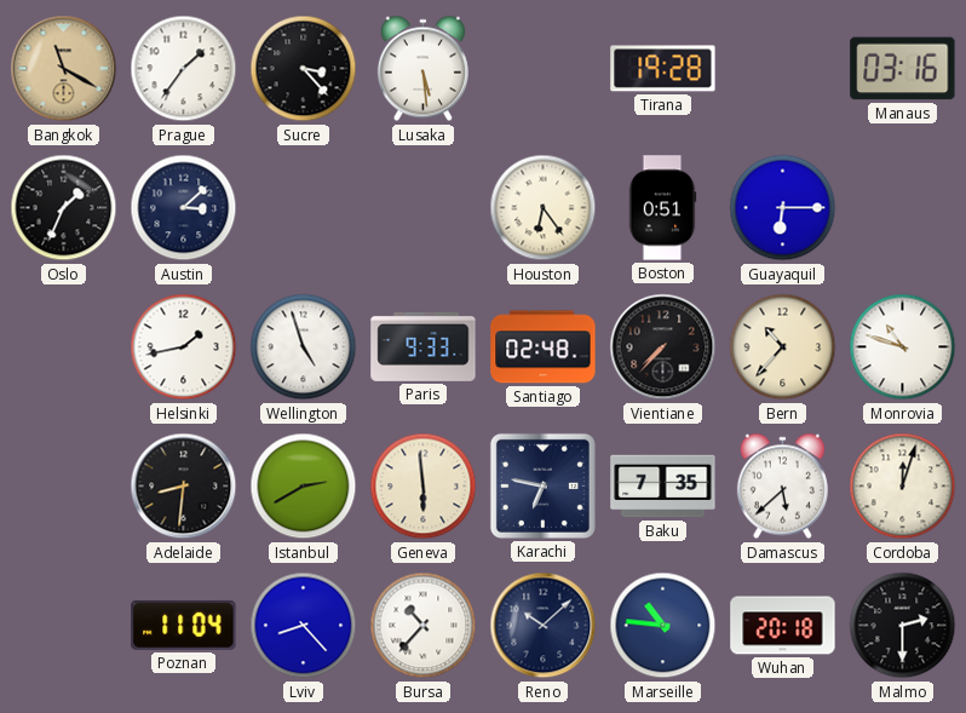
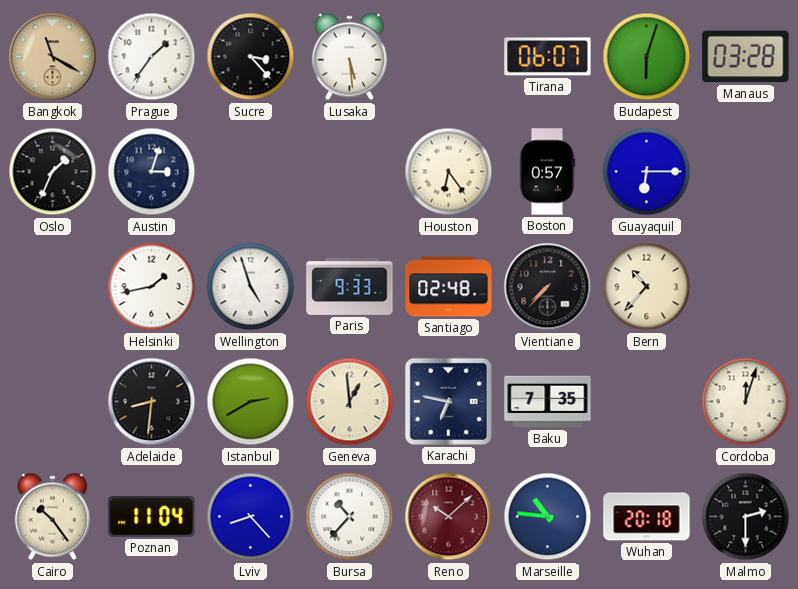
Tirana: 19:28 -> 06:07 (548, 57)
Budapest: none -> 6:03 (647, 57)
Manaus: 03:16 -> 03:28 (746, 57)
Austin: 3:08 -> 3:03 (152, 172)
Boston: 0:51 -> 0:57 (547, 172)
Monrovia: 10:48 -> none (903, 347)
Geneva: 5:59 -> 12:59 (350, 402)
Damascus: 5:38 -> none (782, 487)
Cairo: none -> 10:24 (52, 517)
Reno dial: navy -> burgundy (449, 517)
